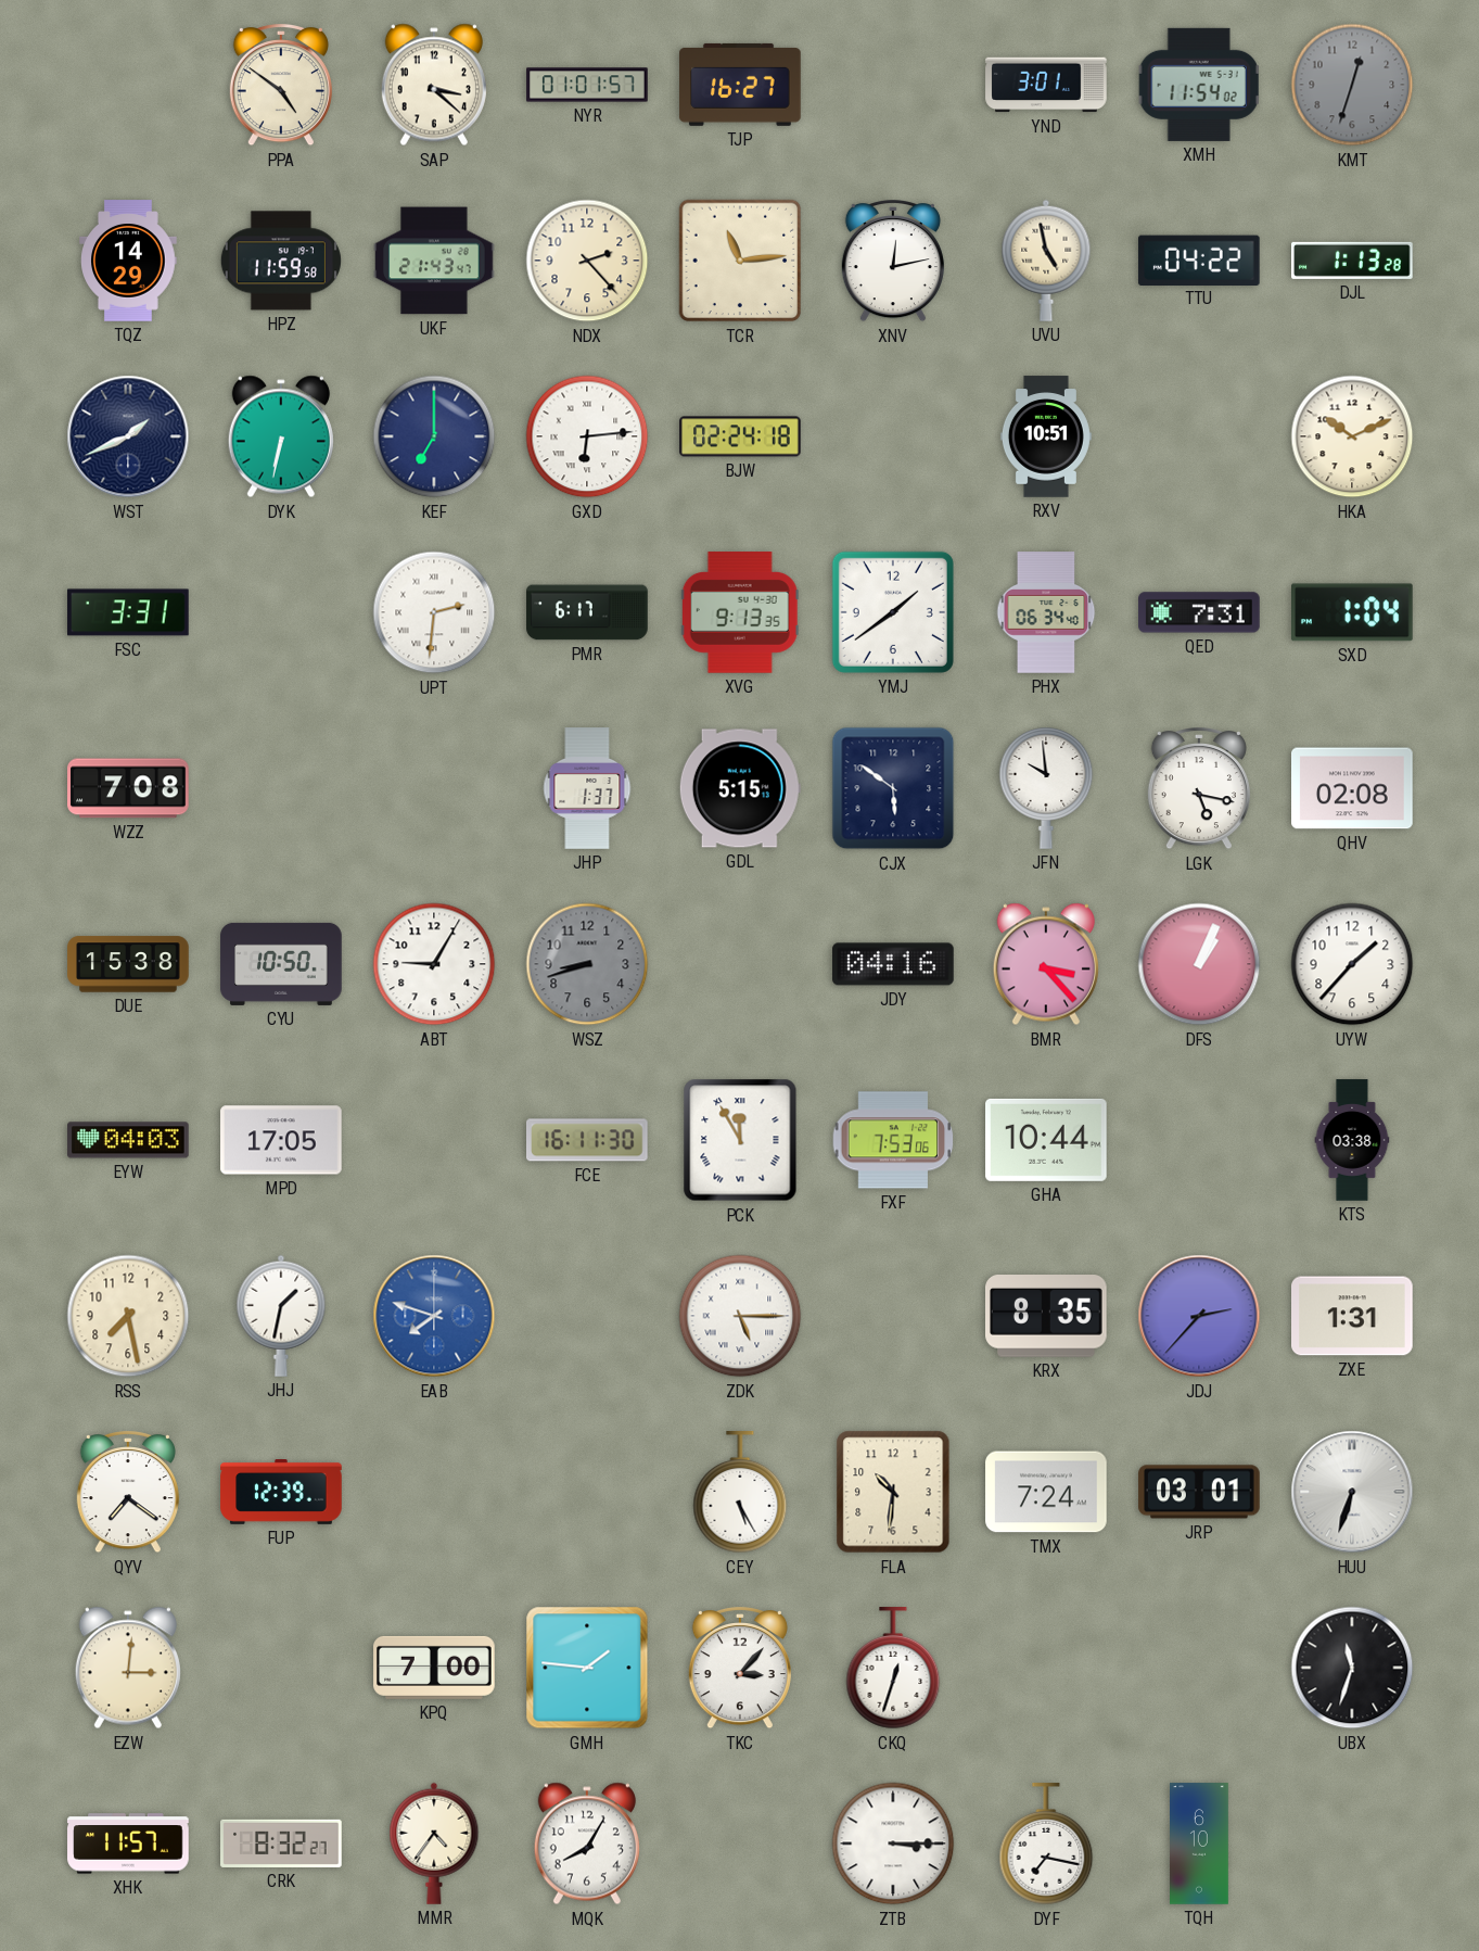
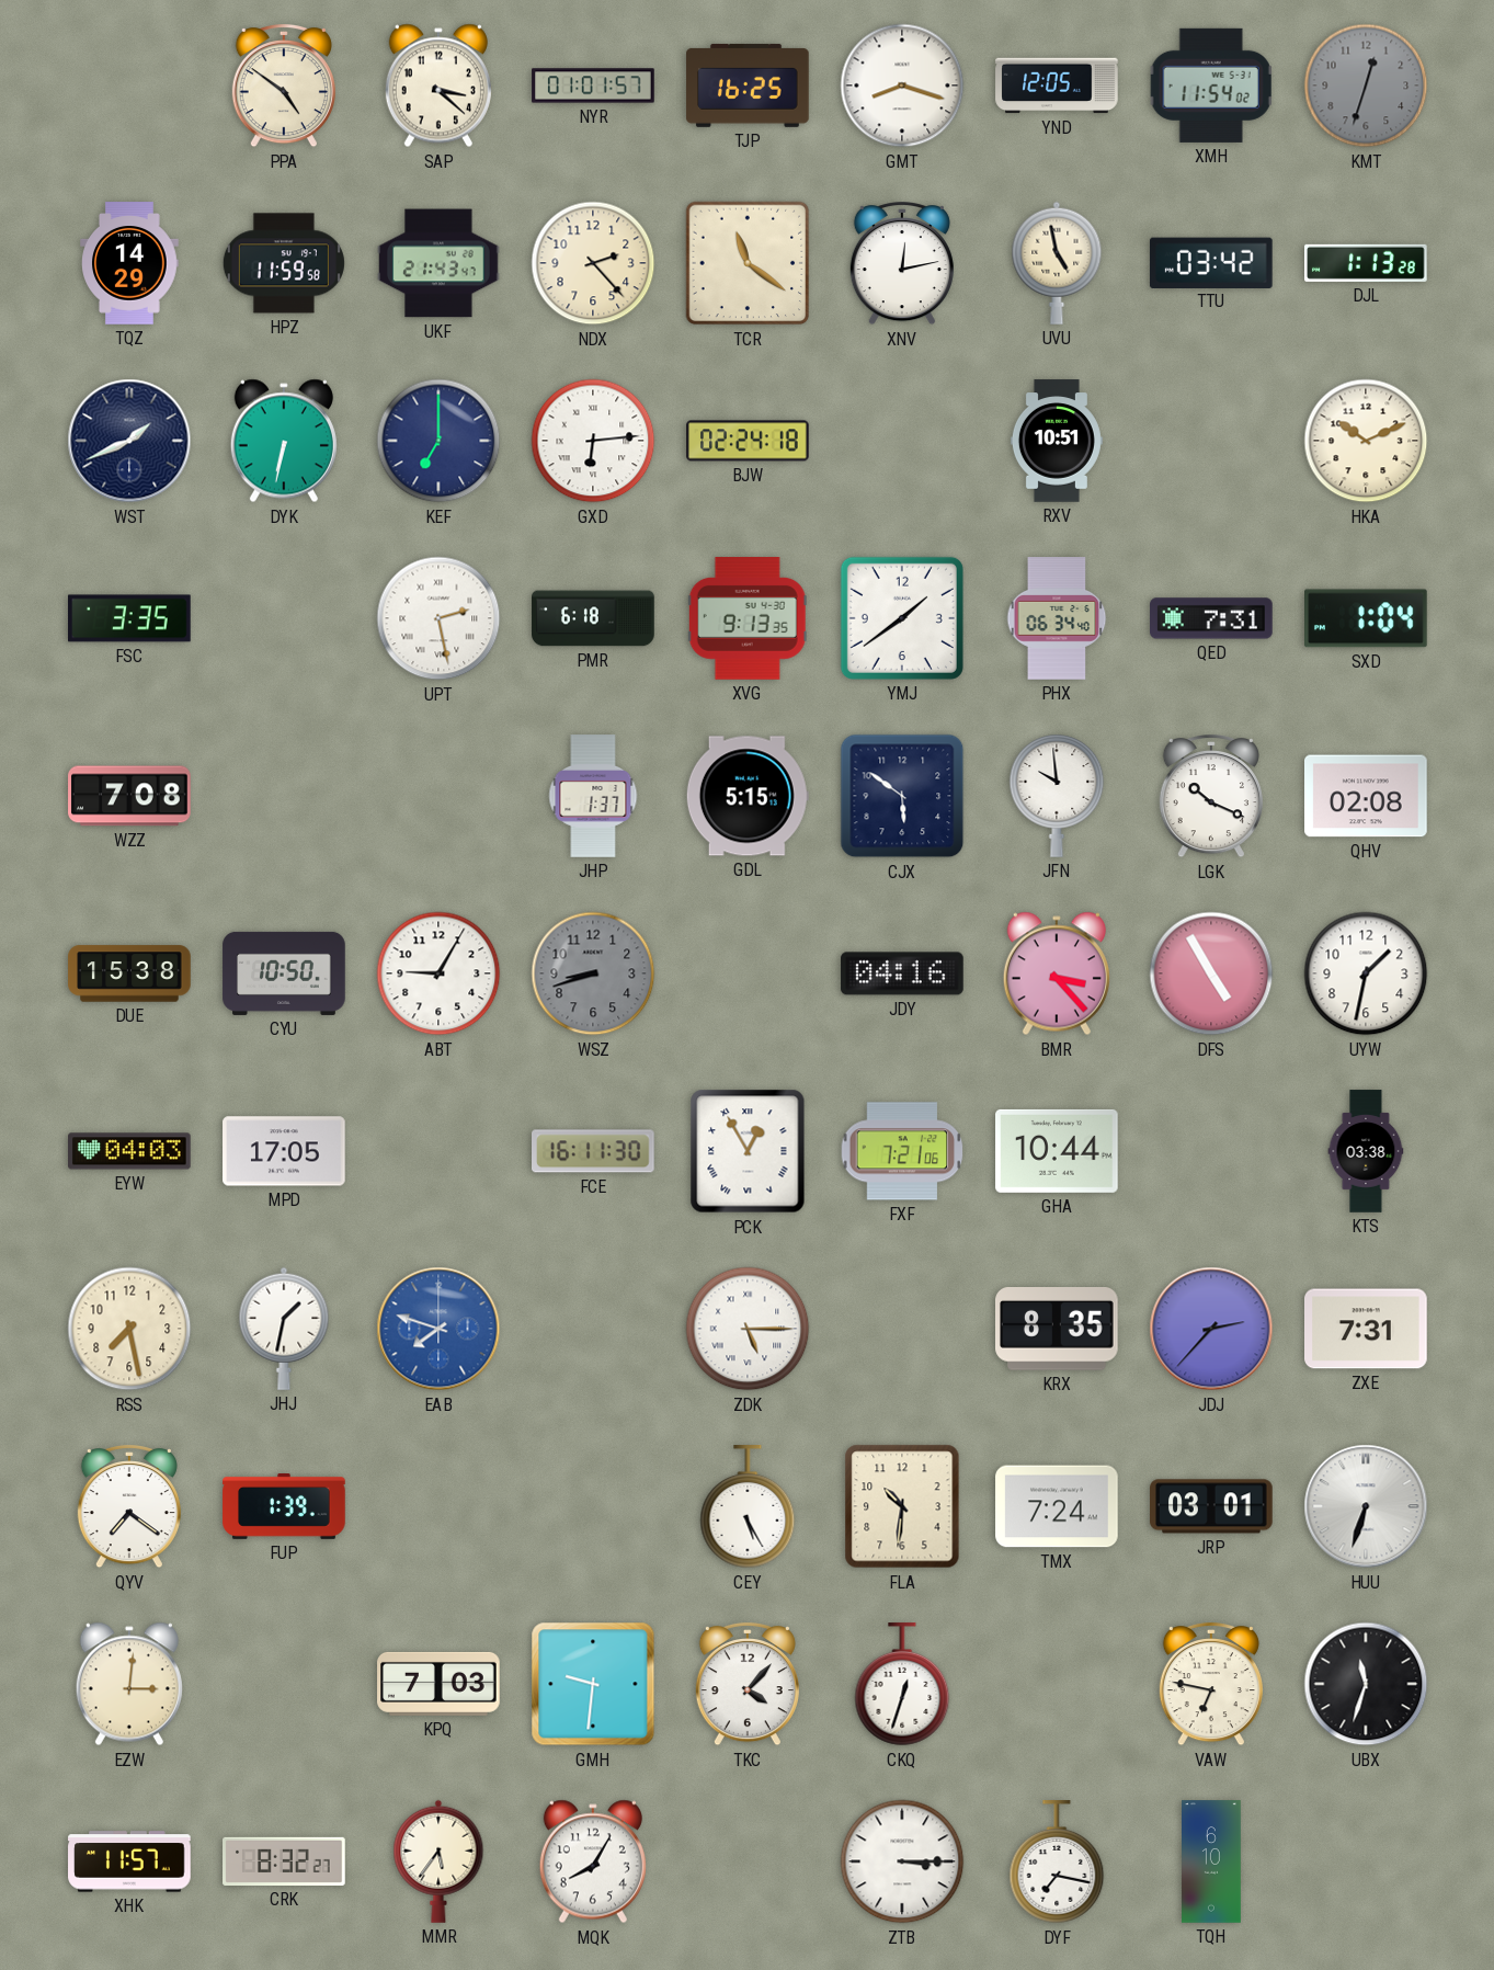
TJP: 16:27 -> 16:25 (748, 86)
GMT: none -> 8:18 (902, 86)
YND: 3:01 -> 12:05 (1057, 86)
TCR: 11:14 -> 11:21 (748, 263)
TTU: 04:22 -> 03:42 (1211, 262)
FSC: 3:31 -> 3:35 (129, 618)
UPT: 2:31 -> 2:28 (438, 618)
PMR: 6:17 -> 6:18 (593, 618)
LGK: 5:17 -> 10:19 (1211, 796)
DFS: 1:04 -> 4:55 (1211, 973)
UYW: 1:37 -> 1:32 (1366, 973)
PCK: 11:55 -> 12:55 (748, 1151)
FXF: 7:53 -> 7:21 (902, 1151)
ZXE: 1:31 -> 7:31 (1366, 1329)
FUP: 12:39 -> 1:39 (284, 1507)
KPQ: 7:00 -> 7:03 (438, 1684)
GMH: 1:46 -> 9:31 (593, 1684)
TKC: 3:07 -> 4:07 (748, 1684)
VAW: none -> 6:47 (1211, 1684)
MMR: 4:36 -> 5:36 (438, 1861)
